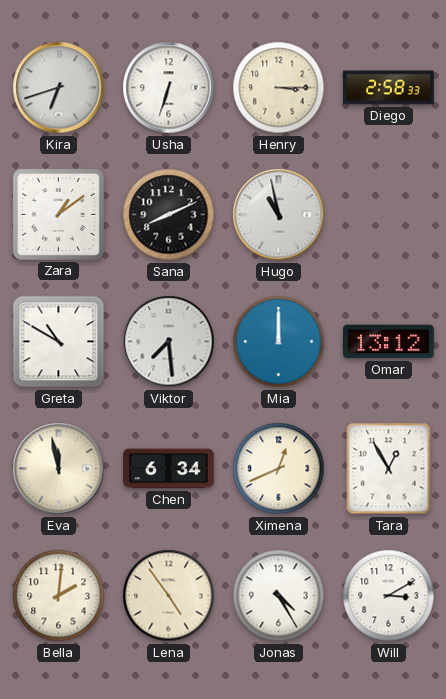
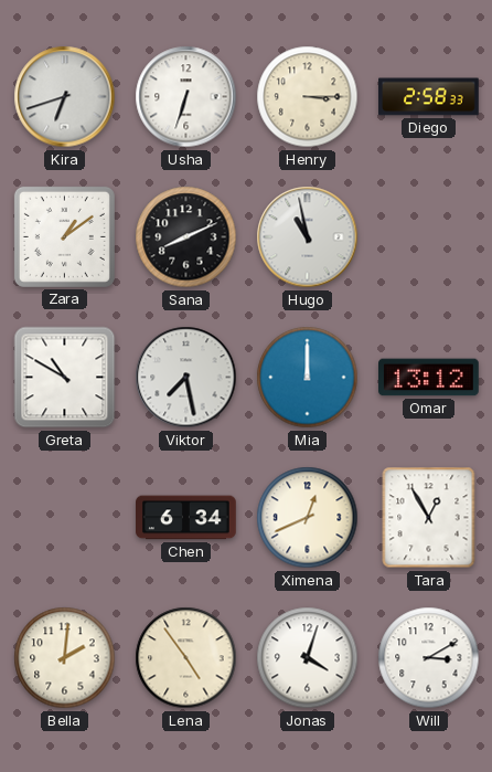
Viktor: 7:29 -> 7:28 (186, 378)
Eva: 11:58 -> none (59, 469)
Jonas: 4:25 -> 4:03 (308, 658)
